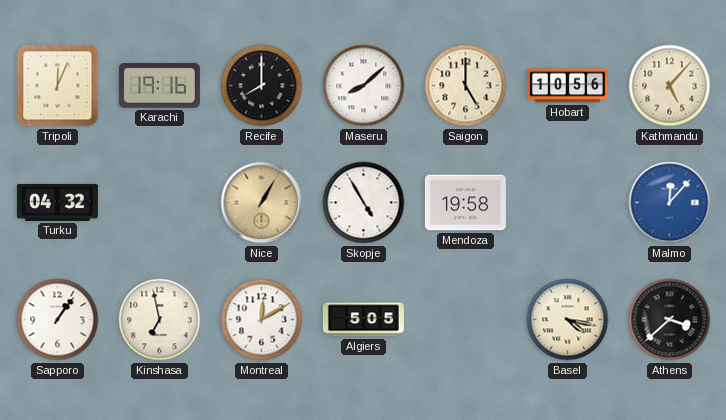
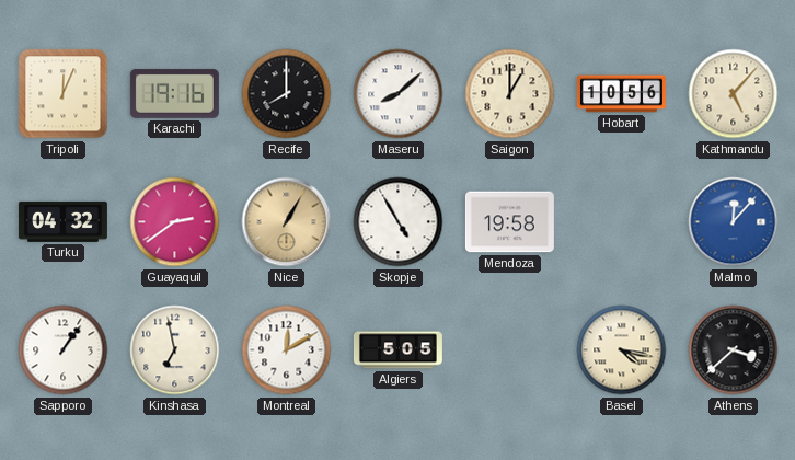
Saigon: 5:00 -> 1:00 (510, 94)
Guayaquil: none -> 2:39 (175, 222)
